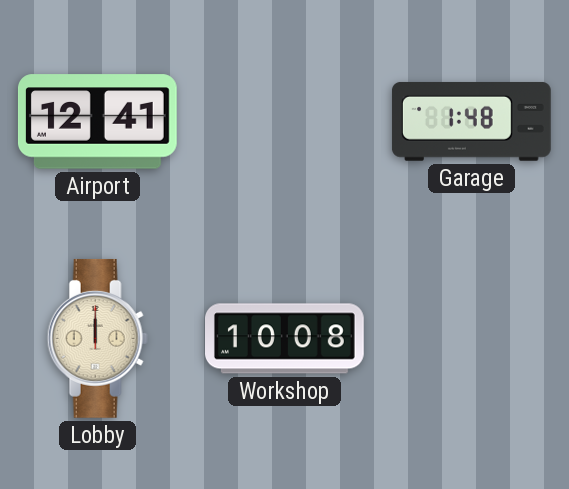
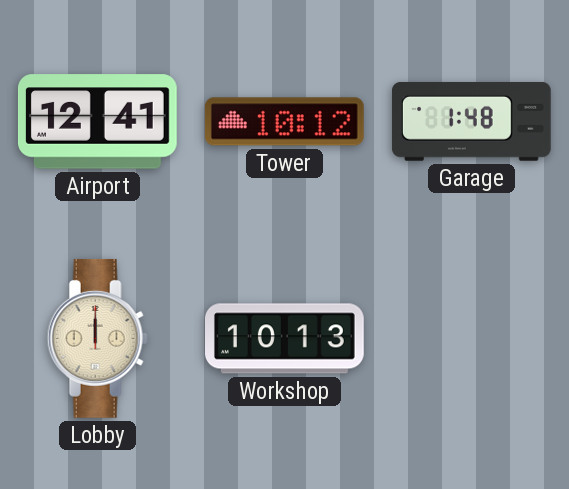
Tower: none -> 10:12 (284, 122)
Workshop: 10:08 -> 10:13 (285, 339)
